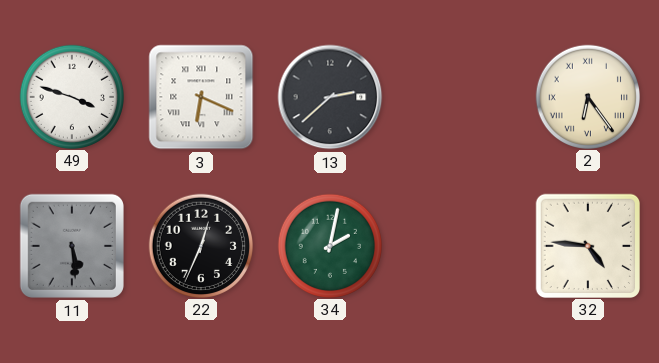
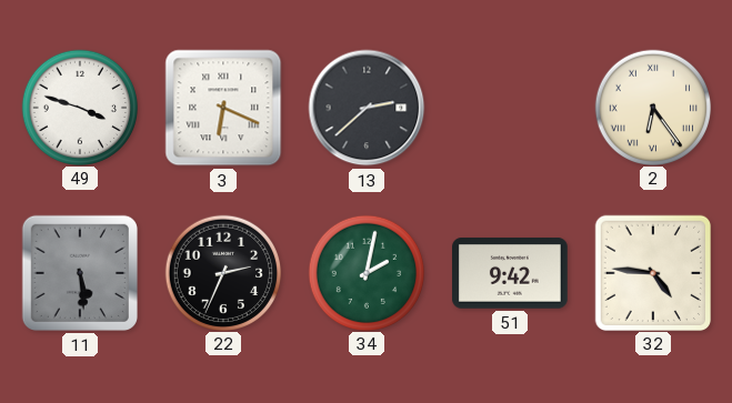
22: 12:34 -> 2:34 (222, 272)
51: none -> 9:42 (511, 273)
